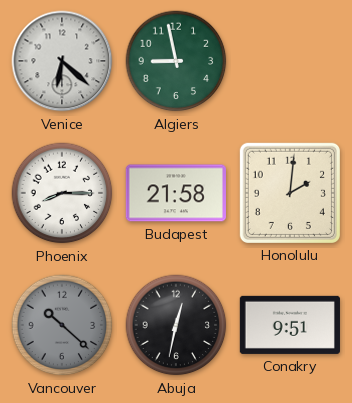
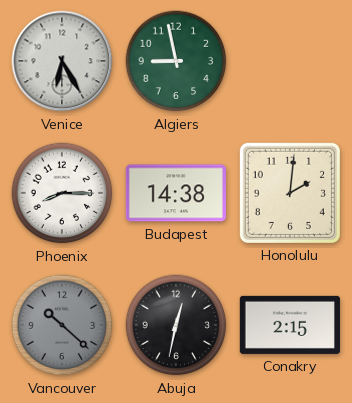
Venice: 6:22 -> 6:25 (62, 61)
Budapest: 21:58 -> 14:38 (176, 193)
Conakry: 9:51 -> 2:15 (290, 325)
